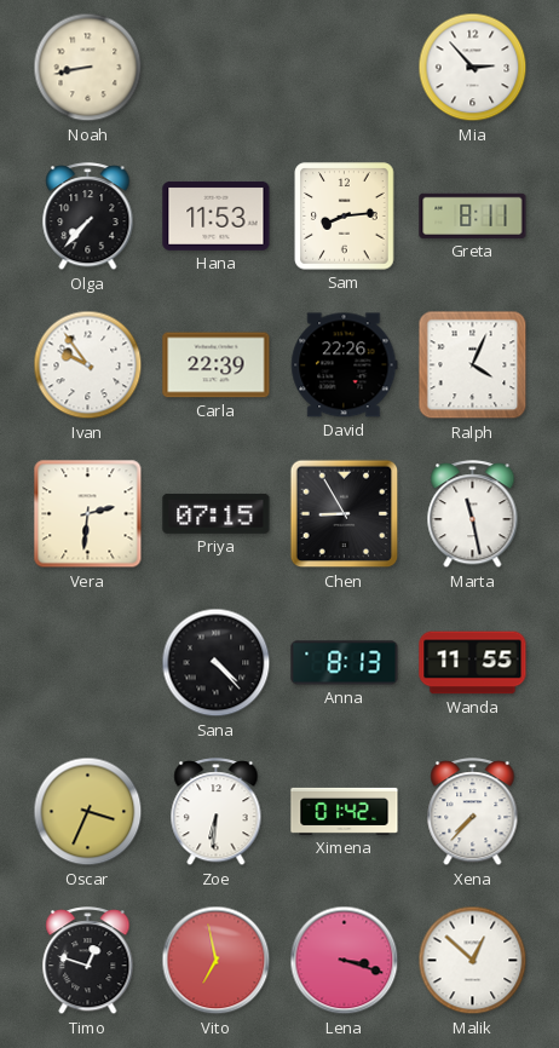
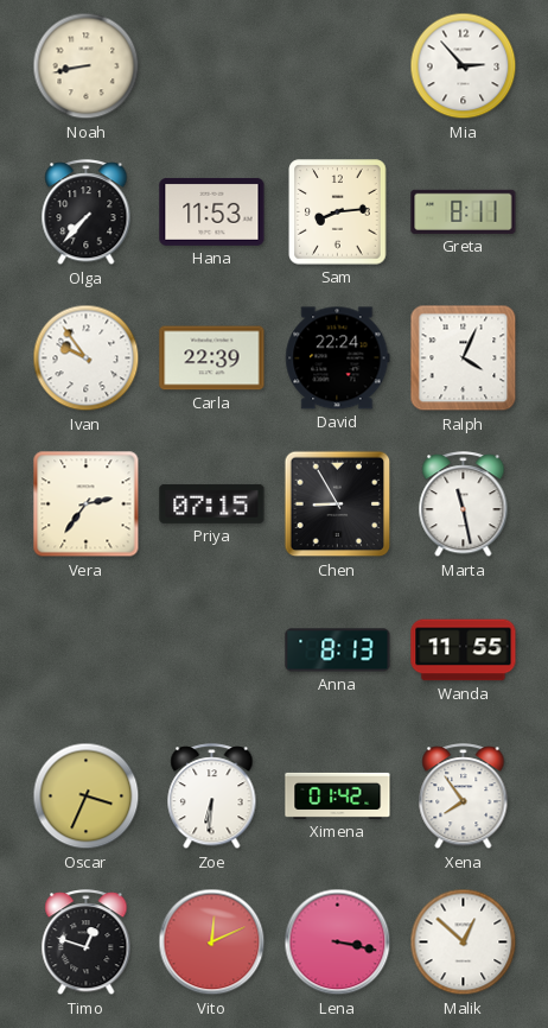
David: 22:26 -> 22:24 (338, 358)
Vera: 2:31 -> 2:36 (87, 505)
Sana: 4:23 -> none (217, 663)
Xena: 7:37 -> 7:54 (464, 797)
Vito: 6:58 -> 12:11 (212, 943)
Lena: 3:18 -> 3:17 (338, 943)
